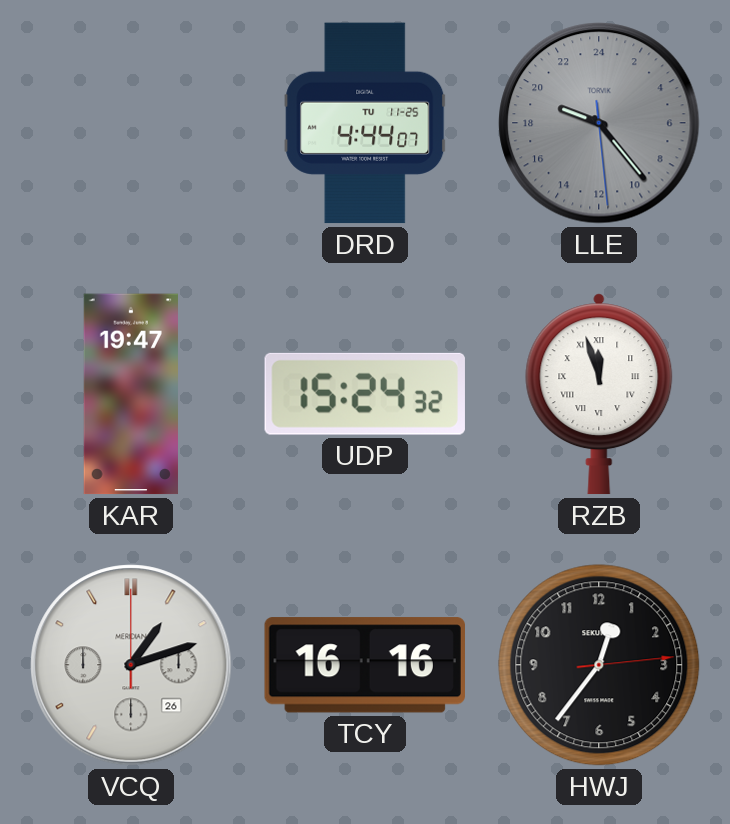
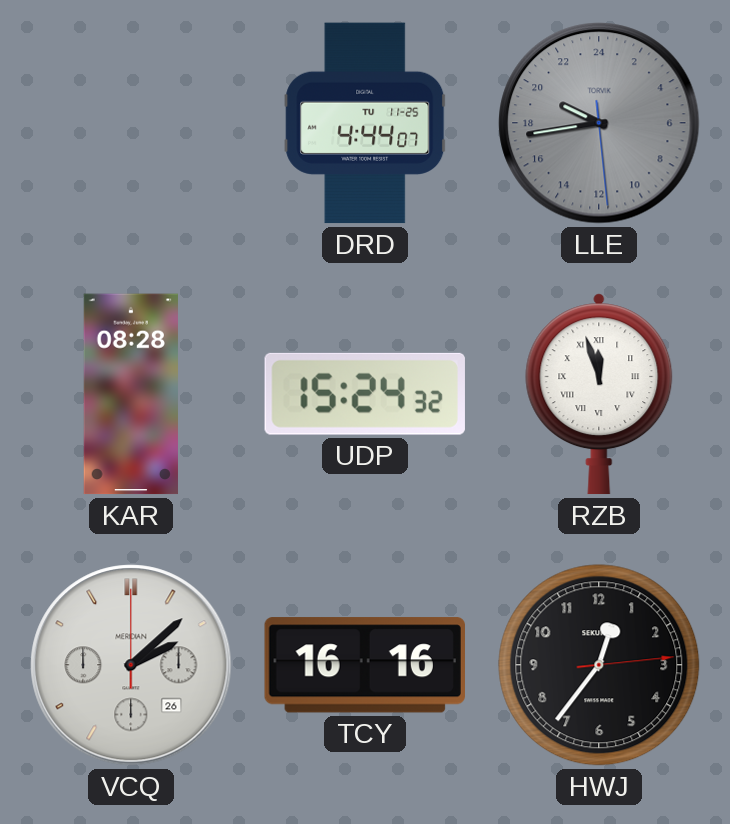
LLE: 19:23 -> 19:43 (599, 123)
KAR: 19:47 -> 08:28 (131, 394)
VCQ: 1:12 -> 2:08 (131, 665)
